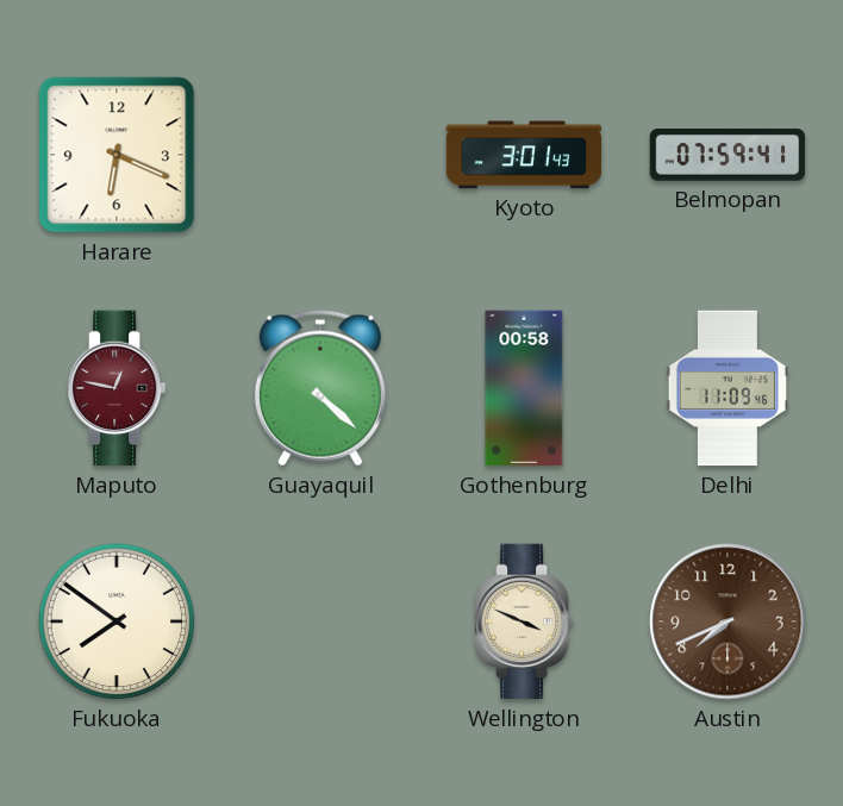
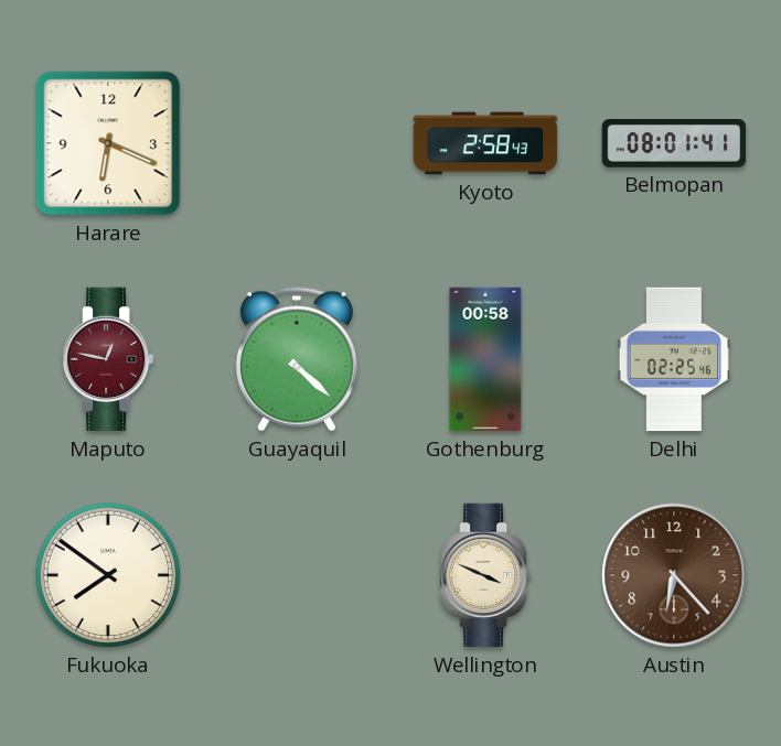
Kyoto: 3:01 -> 2:58 (485, 143)
Belmopan: 07:59 -> 08:01 (674, 144)
Delhi: 11:09 -> 02:25 (674, 359)
Austin: 7:41 -> 6:23 (674, 575)
